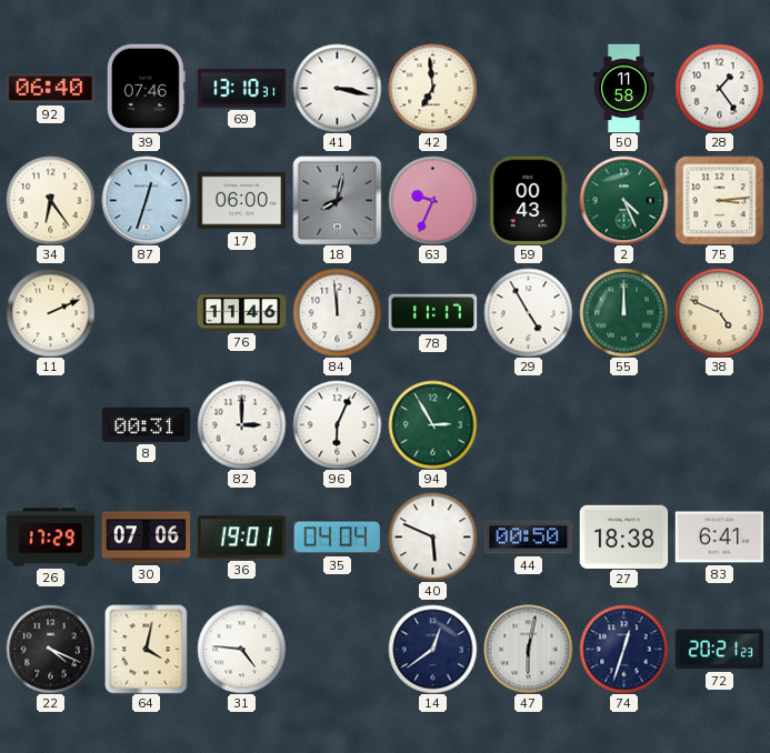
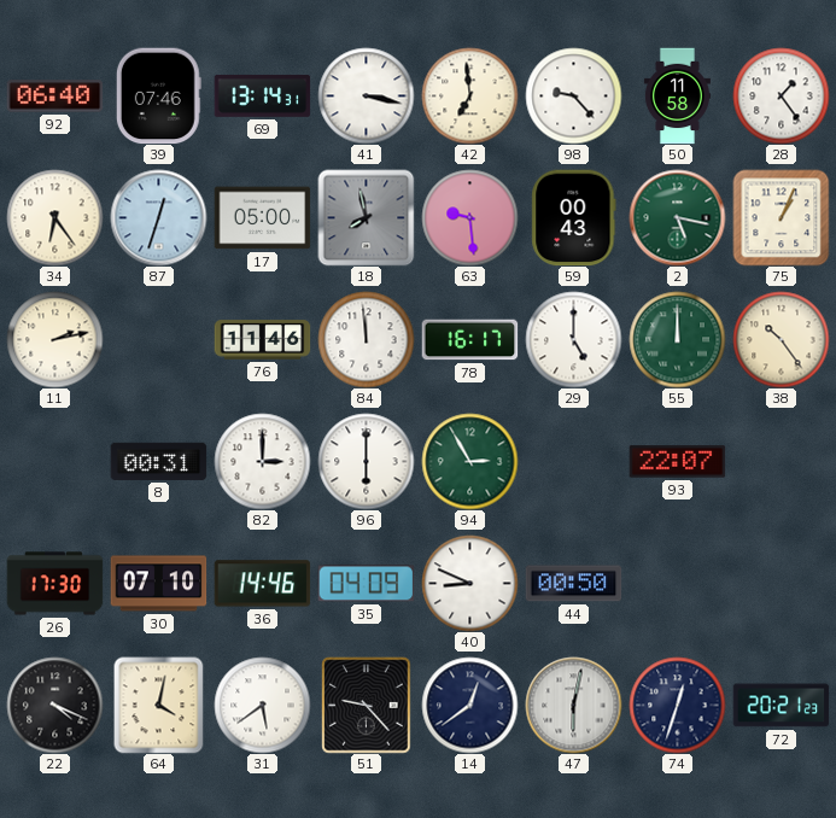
69: 13:10 -> 13:14 (262, 97)
98: none -> 9:23 (573, 95)
17: 06:00 -> 05:00 (262, 218)
18: 8:02 -> 7:58 (366, 217)
63: 9:34 -> 9:29 (469, 217)
2: 4:26 -> 5:17 (677, 217)
75: 3:14 -> 1:04 (781, 217)
11: 2:11 -> 2:13 (54, 339)
78: 11:17 -> 16:17 (469, 340)
29: 4:55 -> 5:00 (573, 339)
38: 4:49 -> 10:24 (781, 339)
96: 6:04 -> 6:00 (366, 461)
93: none -> 22:07 (677, 462)
26: 17:29 -> 17:30 (54, 584)
30: 07:06 -> 07:10 (158, 584)
36: 19:01 -> 14:46 (262, 584)
35: 04:04 -> 04:09 (366, 584)
40: 5:49 -> 8:49 (469, 583)
27: 18:38 -> none (623, 536)
83: 6:41 -> none (719, 538)
31: 4:46 -> 5:39 (262, 705)
51: none -> 9:23 (367, 705)
